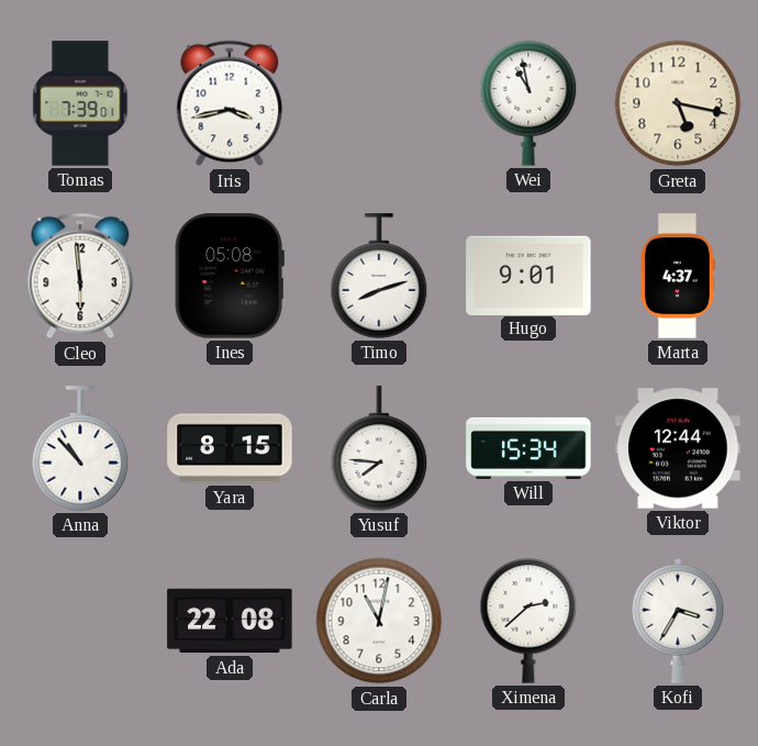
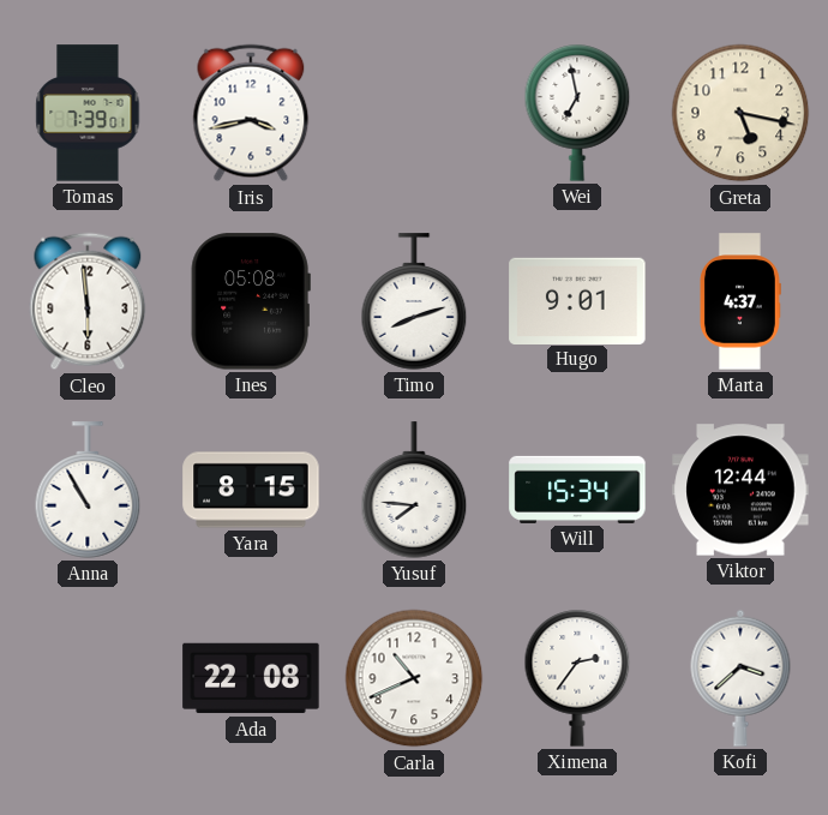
Wei: 10:58 -> 6:58 (577, 113)
Anna: 10:53 -> 10:55 (88, 490)
Carla: 11:02 -> 10:41 (414, 678)
Ximena: 2:38 -> 2:36 (577, 678)
Kofi: 3:35 -> 3:38 (740, 678)
